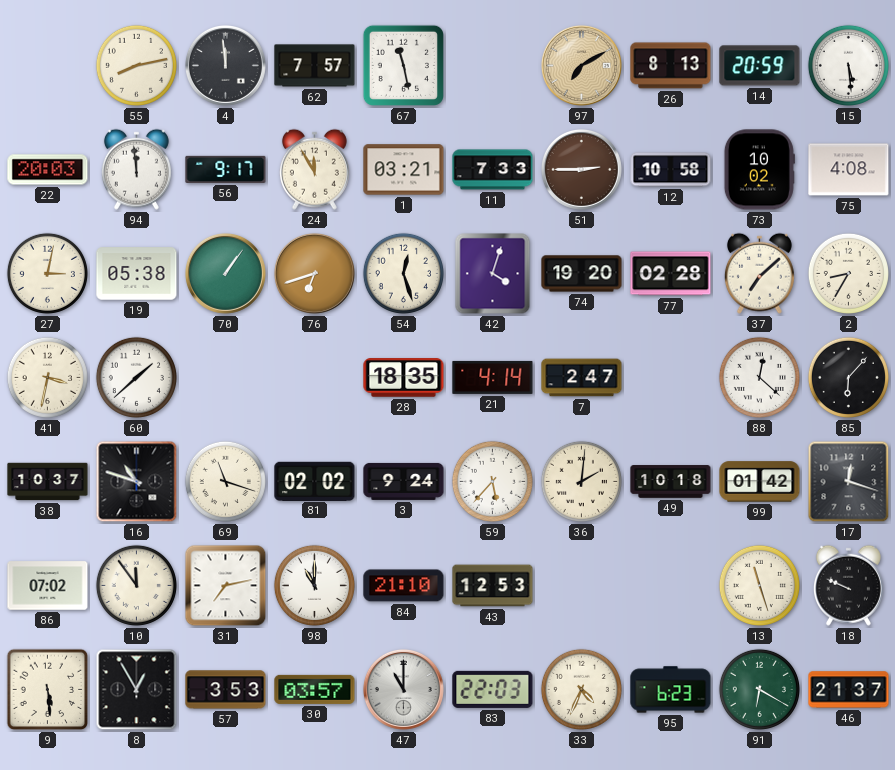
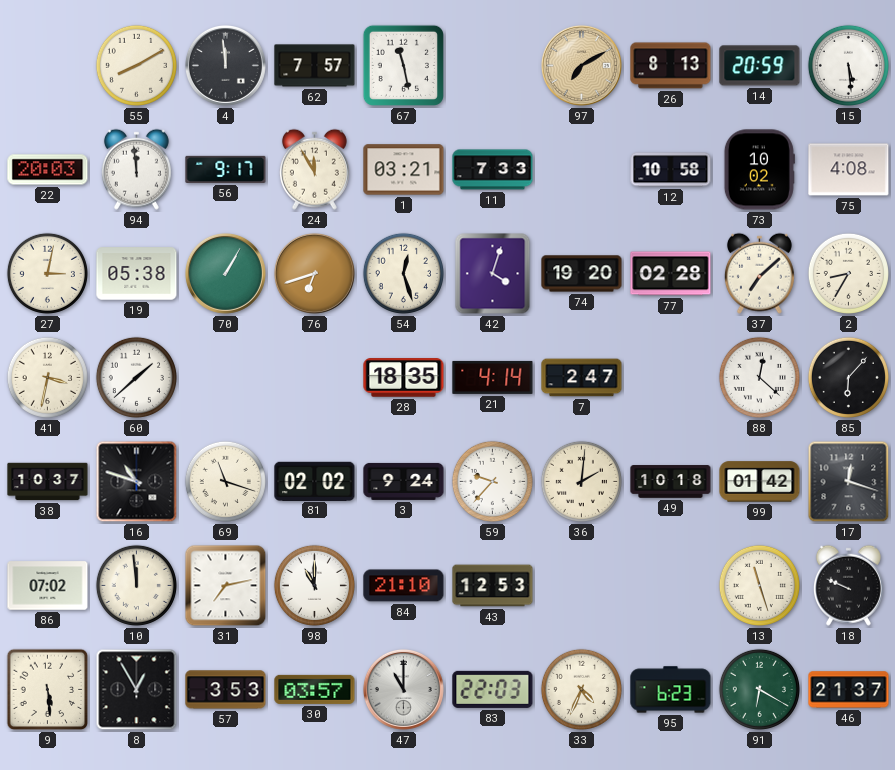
55: 8:13 -> 8:10 (136, 65)
51: 2:45 -> none (581, 169)
70: 1:06 -> 1:05 (225, 273)
59: 5:37 -> 9:37 (492, 481)
10: 11:54 -> 11:59 (136, 585)
